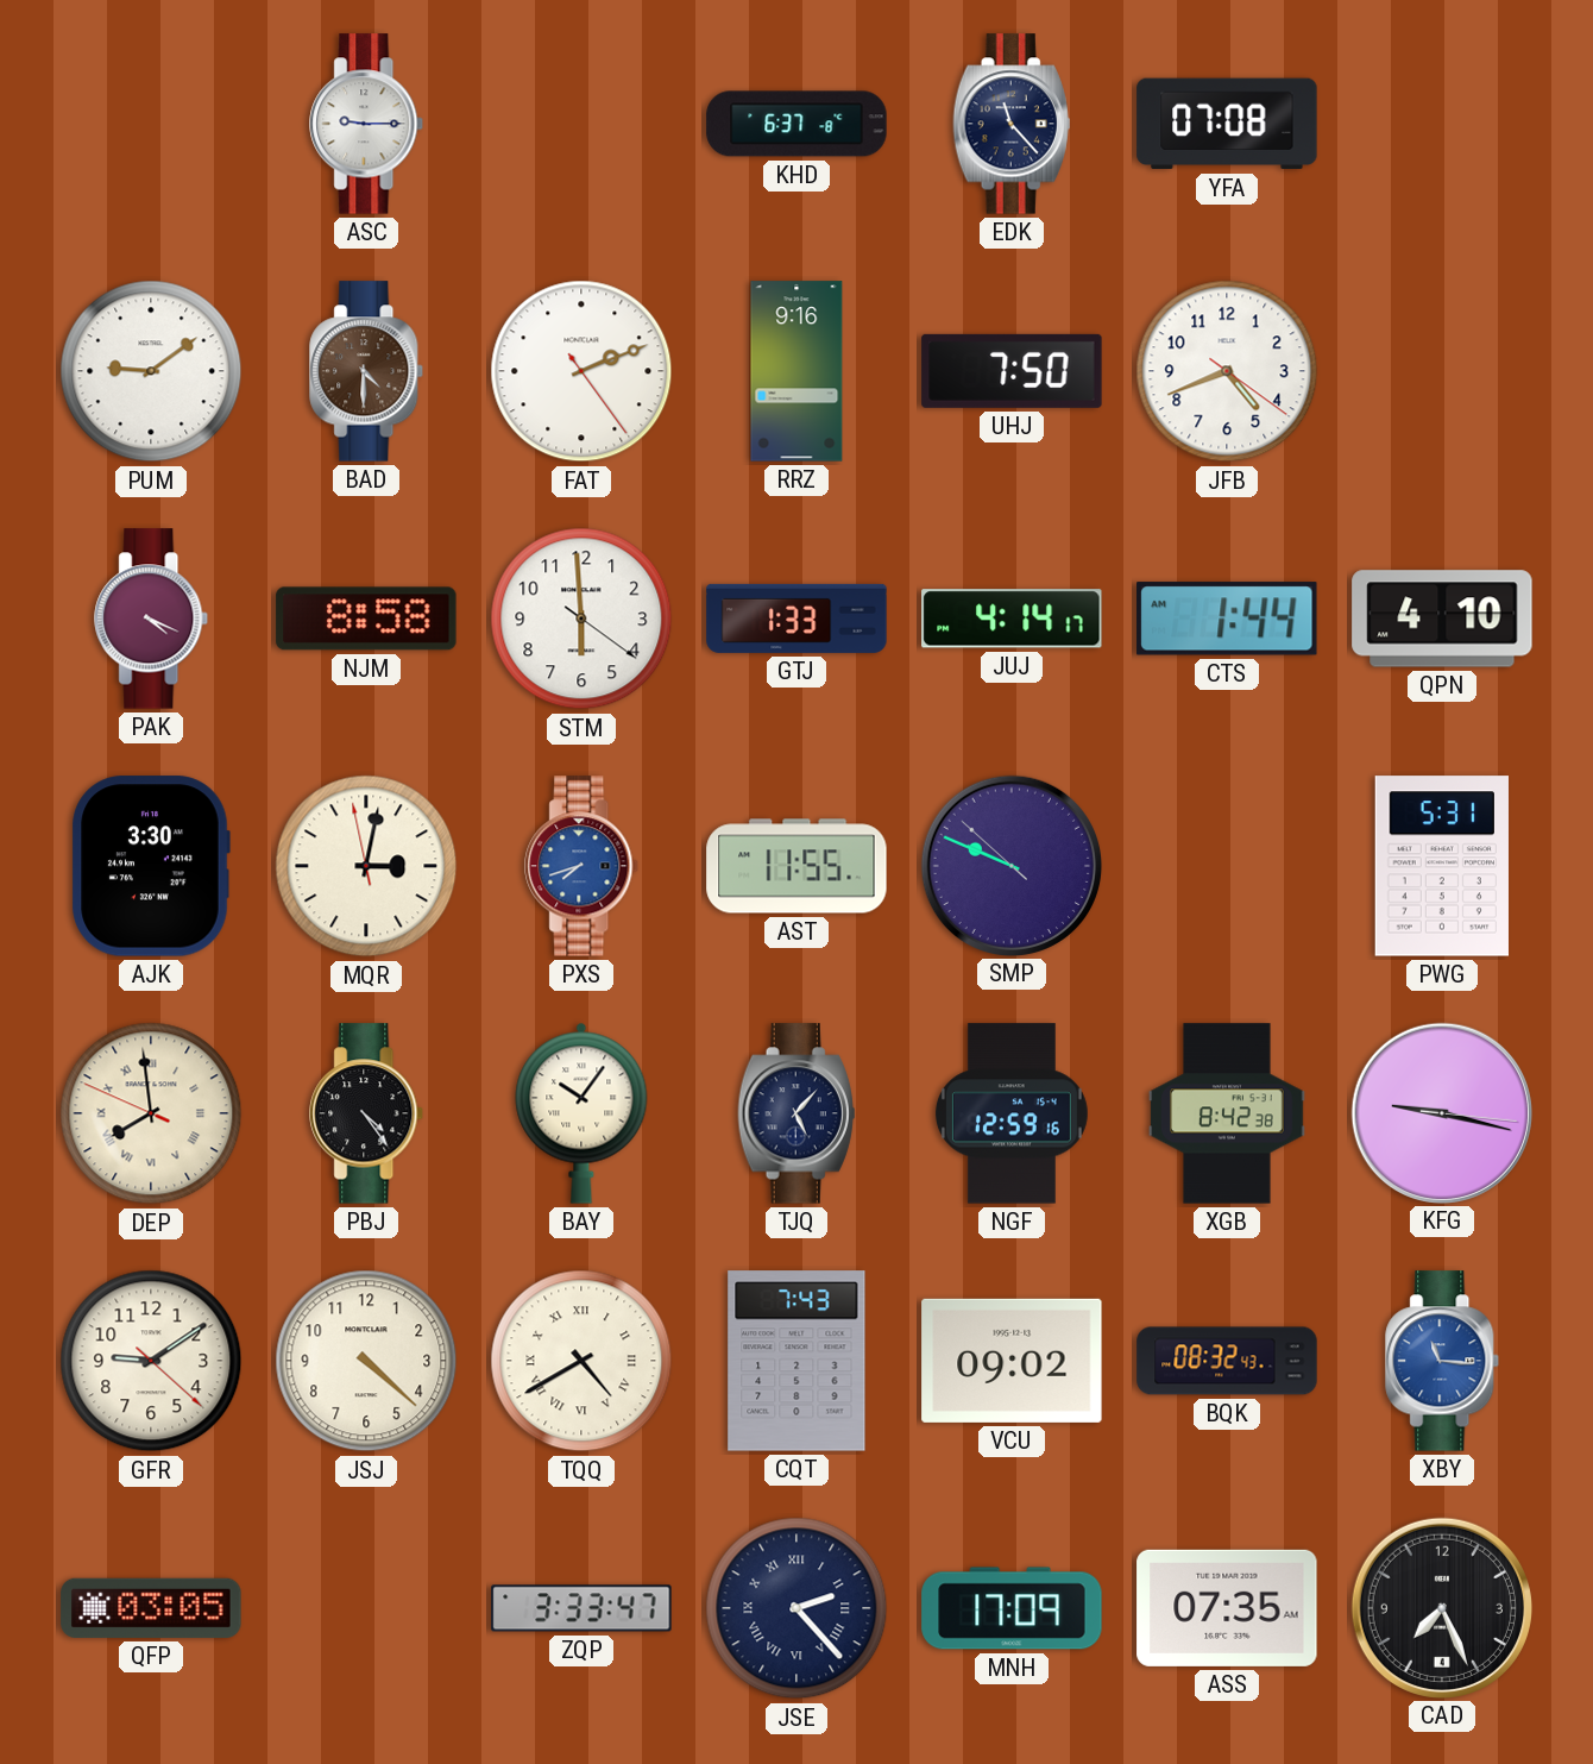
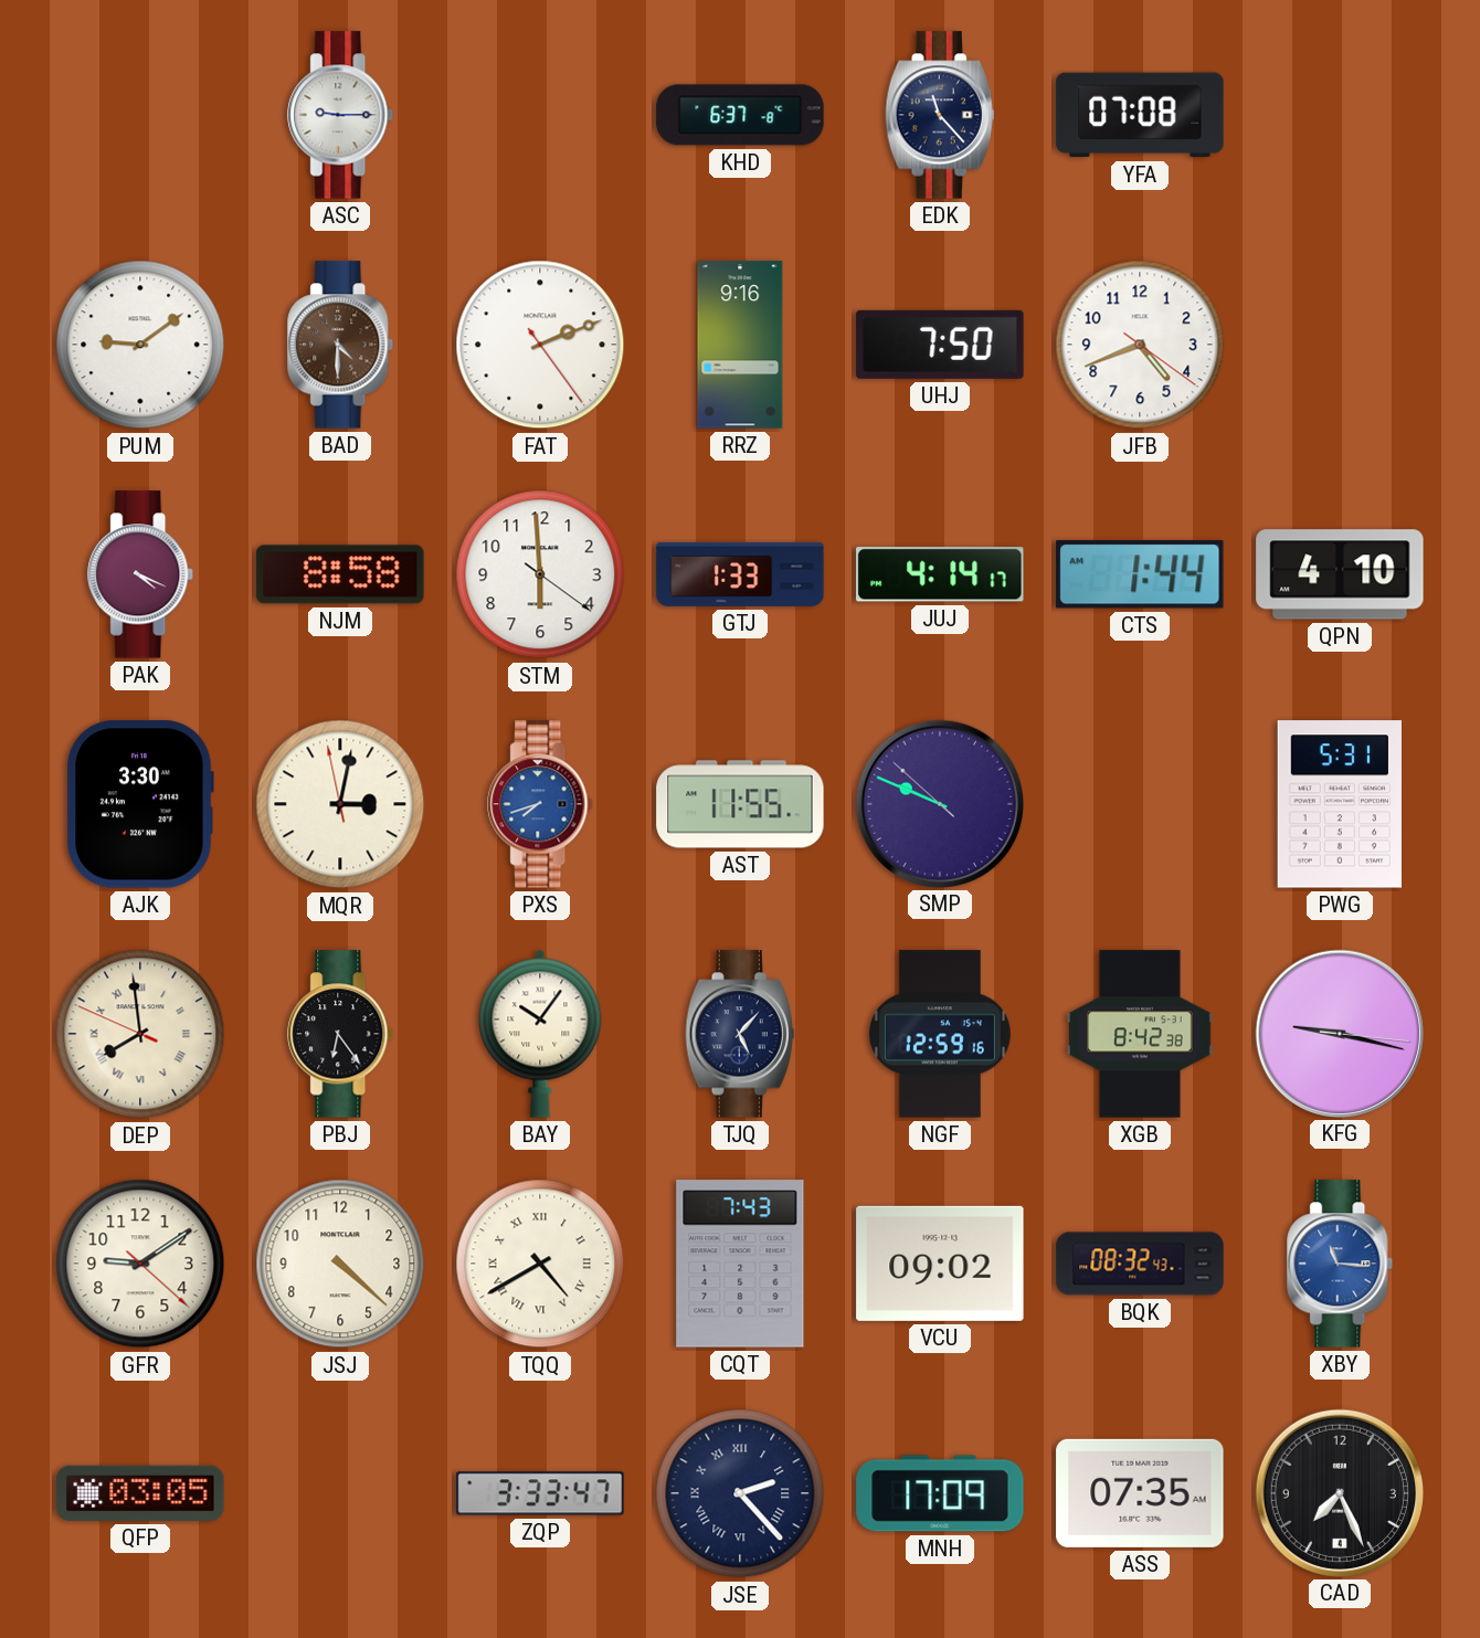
PBJ: 4:24 -> 6:24 (341, 1034)
